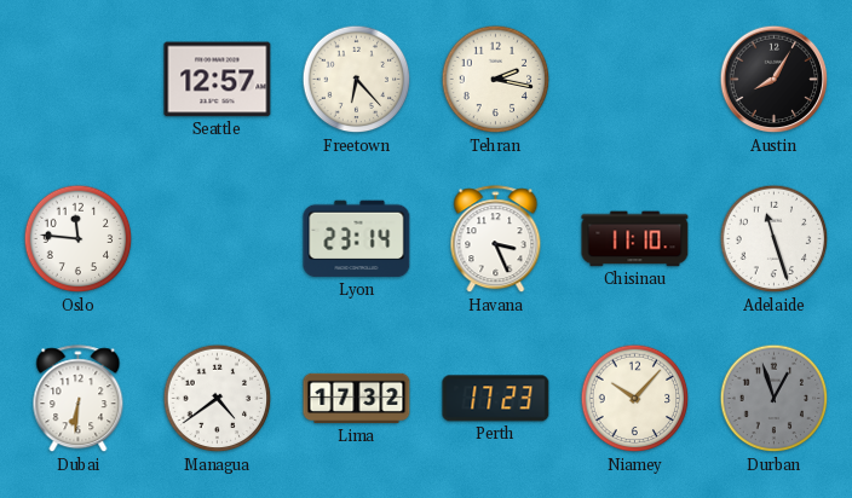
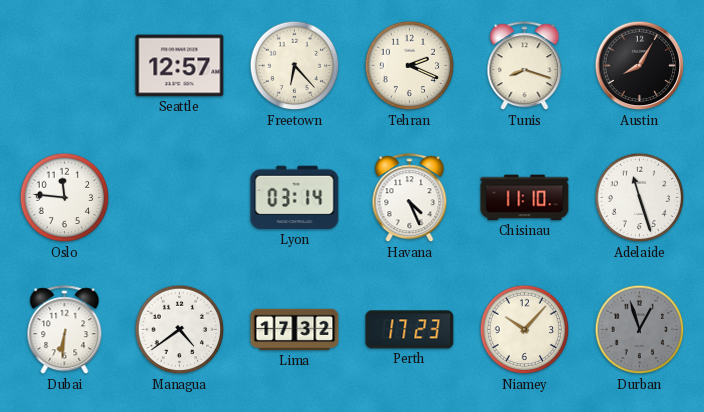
Tehran: 2:17 -> 2:19 (410, 66)
Tunis: none -> 8:18 (525, 66)
Lyon: 23:14 -> 03:14 (295, 198)
Havana: 3:26 -> 4:26 (410, 198)
